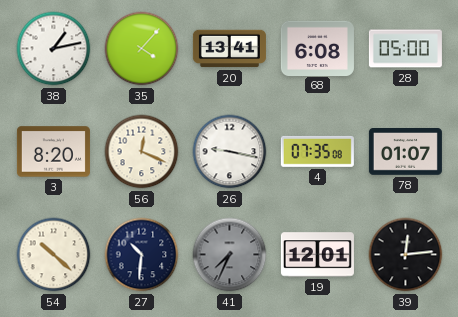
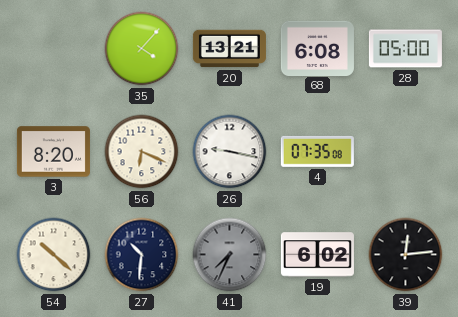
38: 1:13 -> none (54, 49)
20: 13:41 -> 13:21 (229, 49)
56: 12:19 -> 6:19 (142, 152)
78: 01:07 -> none (405, 152)
19: 12:01 -> 6:02 (317, 255)
